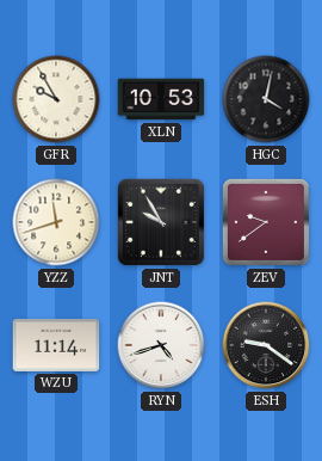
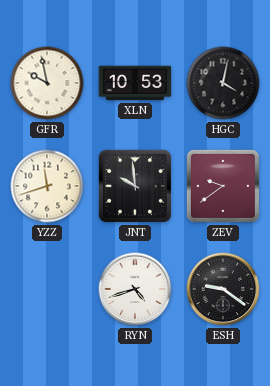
GFR: 9:55 -> 9:58 (47, 83)
JNT: 9:55 -> 9:59 (135, 186)
WZU: 11:14 -> none (56, 345)
